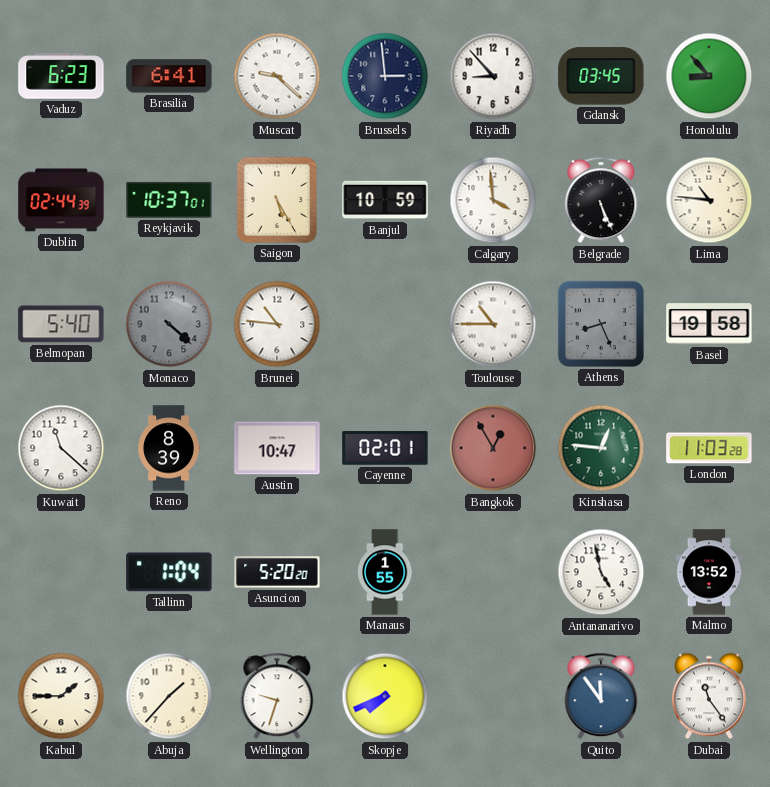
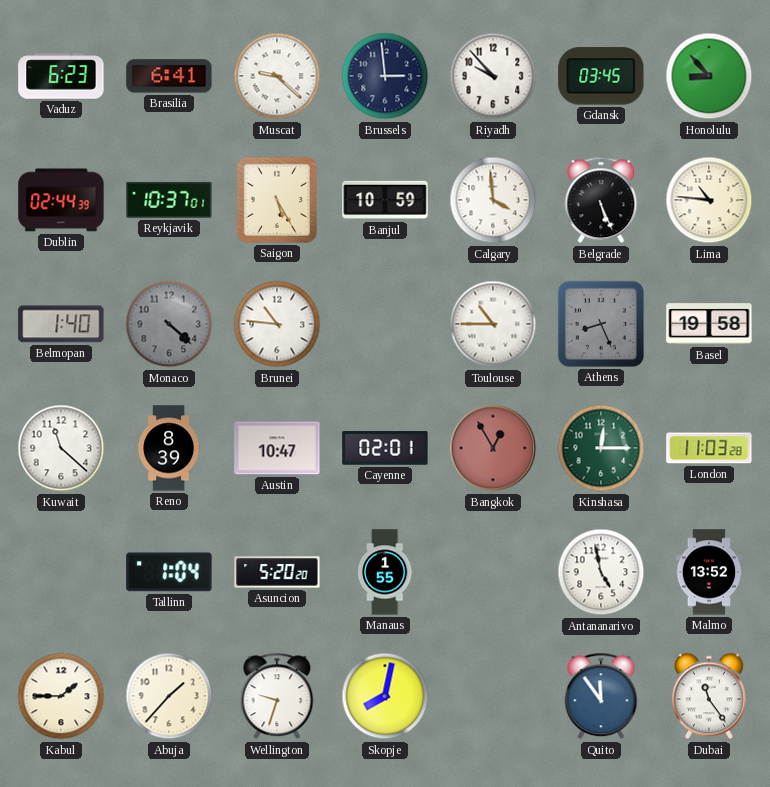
Riyadh: 8:53 -> 9:53 (493, 76)
Belmopan: 5:40 -> 1:40 (61, 324)
Kinshasa: 12:46 -> 12:15 (601, 448)
Skopje: 7:41 -> 8:02 (385, 696)
